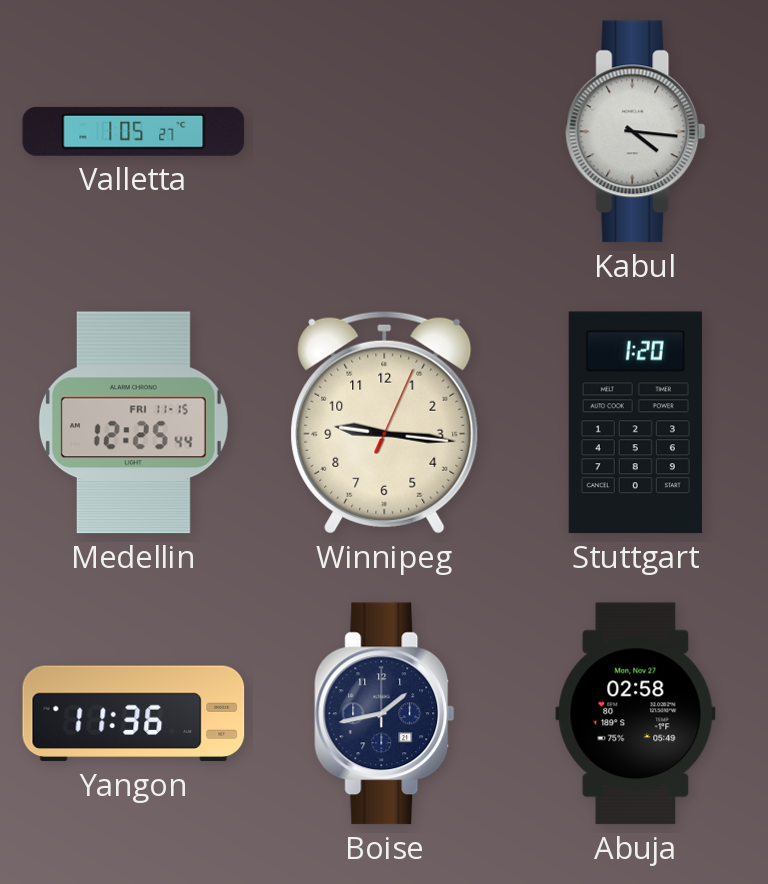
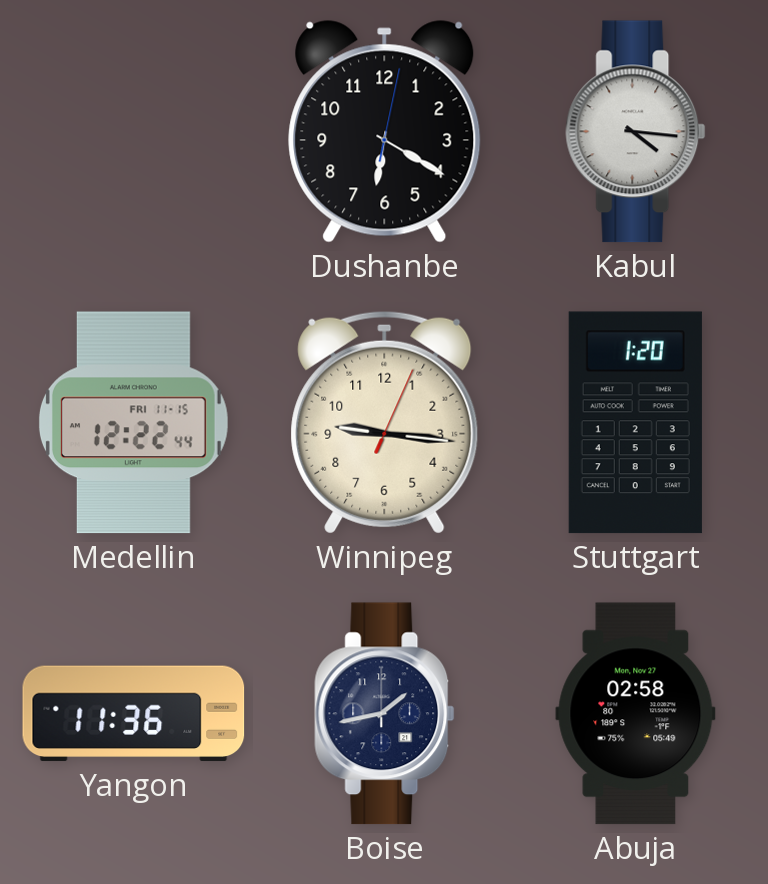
Valletta: 1:05 -> none (134, 131)
Dushanbe: none -> 6:20 (385, 132)
Medellin: 12:25 -> 12:22 (133, 423)
